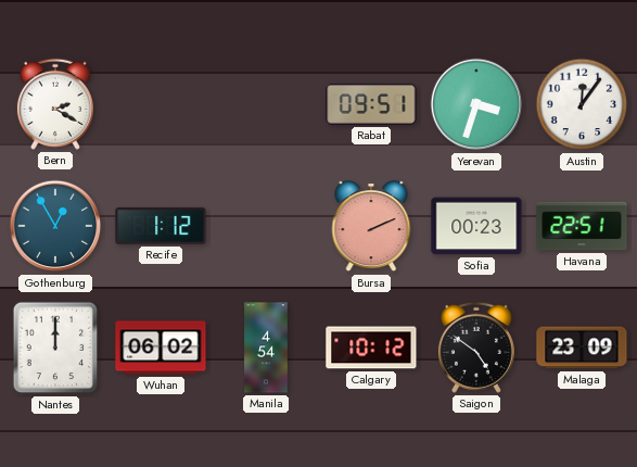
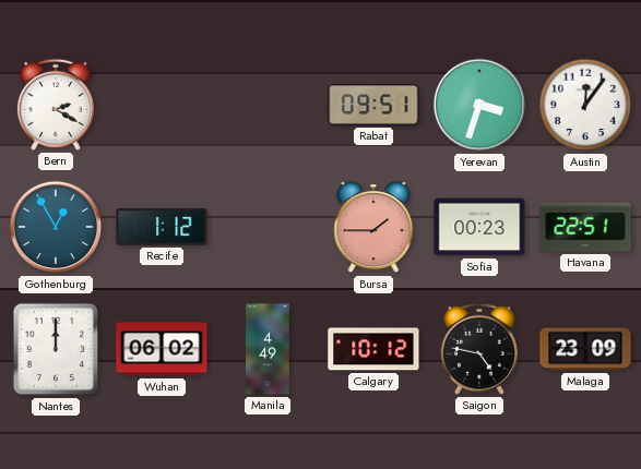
Bursa: 2:11 -> 1:45 (373, 228)
Manila: 4:54 -> 4:49 (268, 349)
Saigon: 4:51 -> 4:47 (479, 349)
